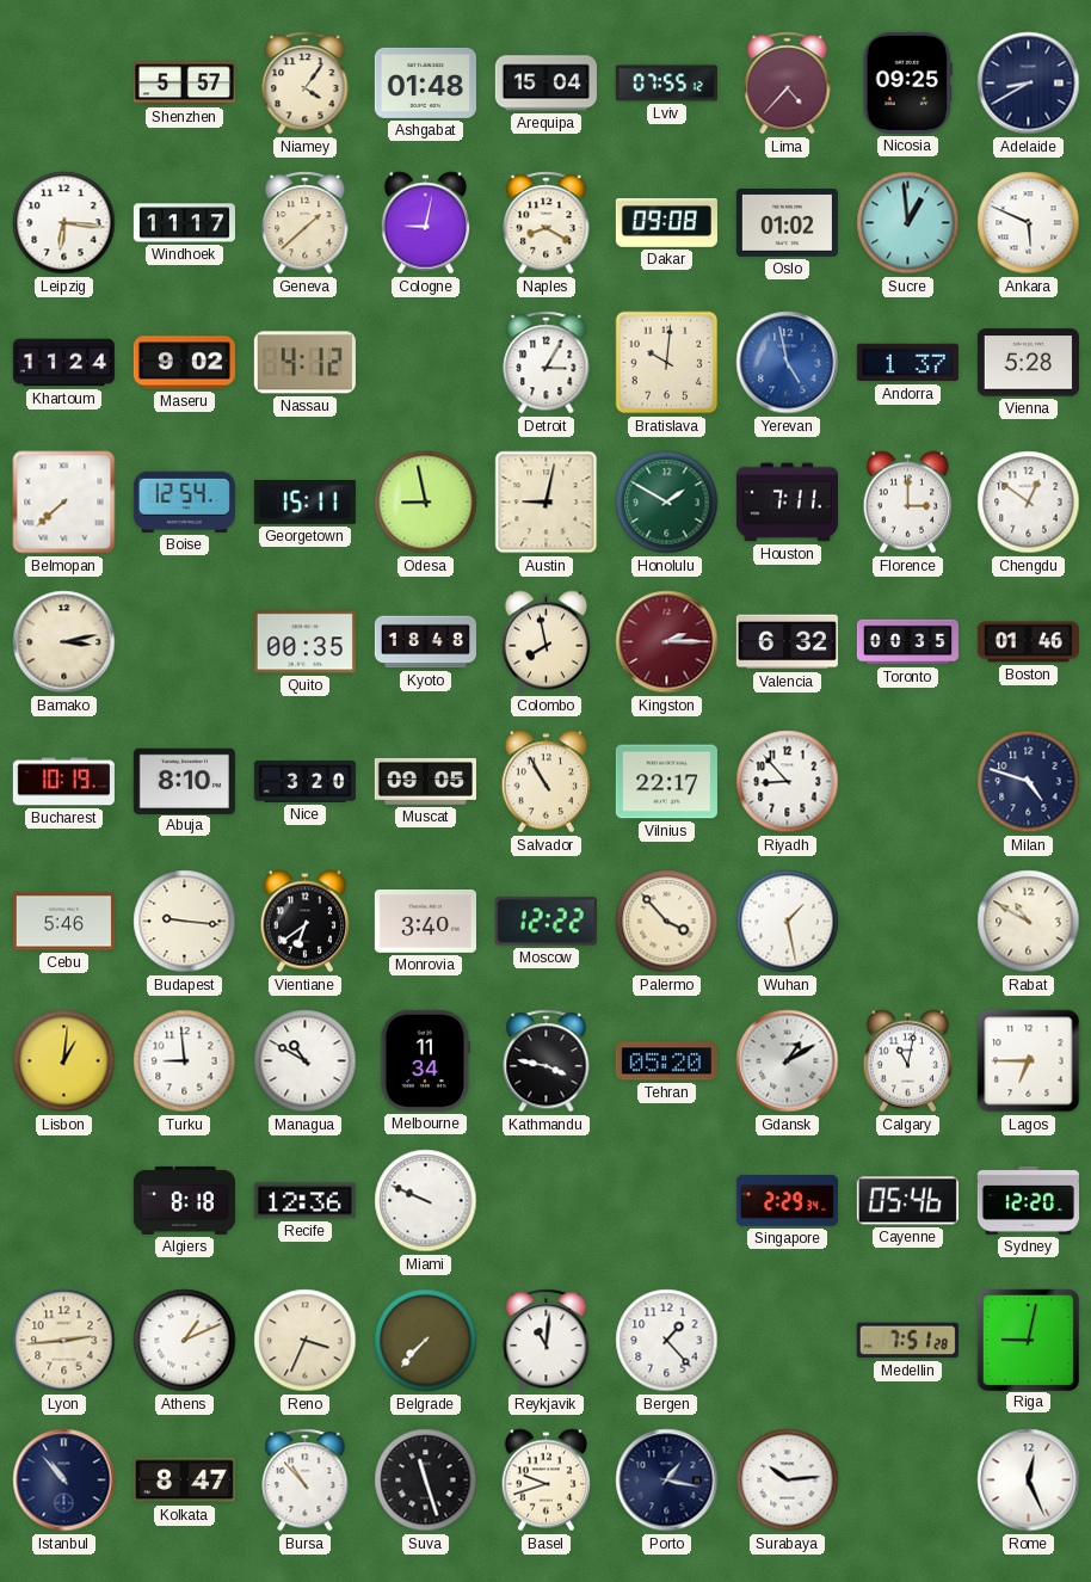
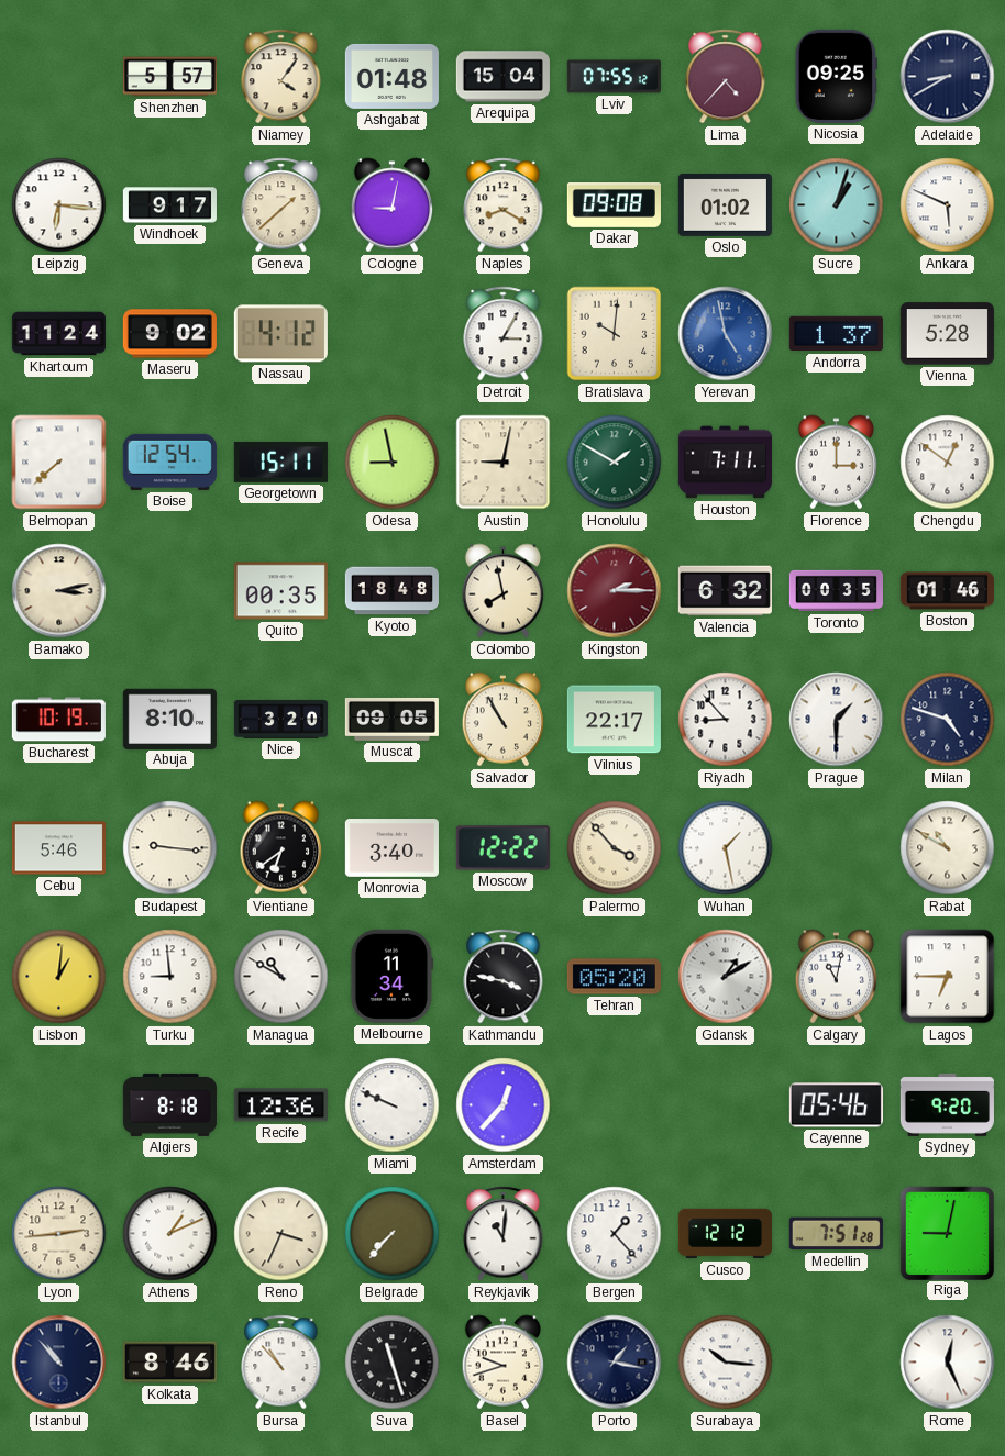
Windhoek: 11:17 -> 9:17 (169, 205)
Sucre: 12:59 -> 1:03 (837, 205)
Prague: none -> 1:30 (837, 720)
Amsterdam: none -> 12:37 (504, 1105)
Singapore: 2:29 -> none (787, 1201)
Sydney: 12:20 -> 9:20 (947, 1104)
Cusco: none -> 12:12 (725, 1234)
Kolkata: 8:47 -> 8:46 (169, 1363)
Surabaya: 10:14 -> 10:16 (726, 1363)
